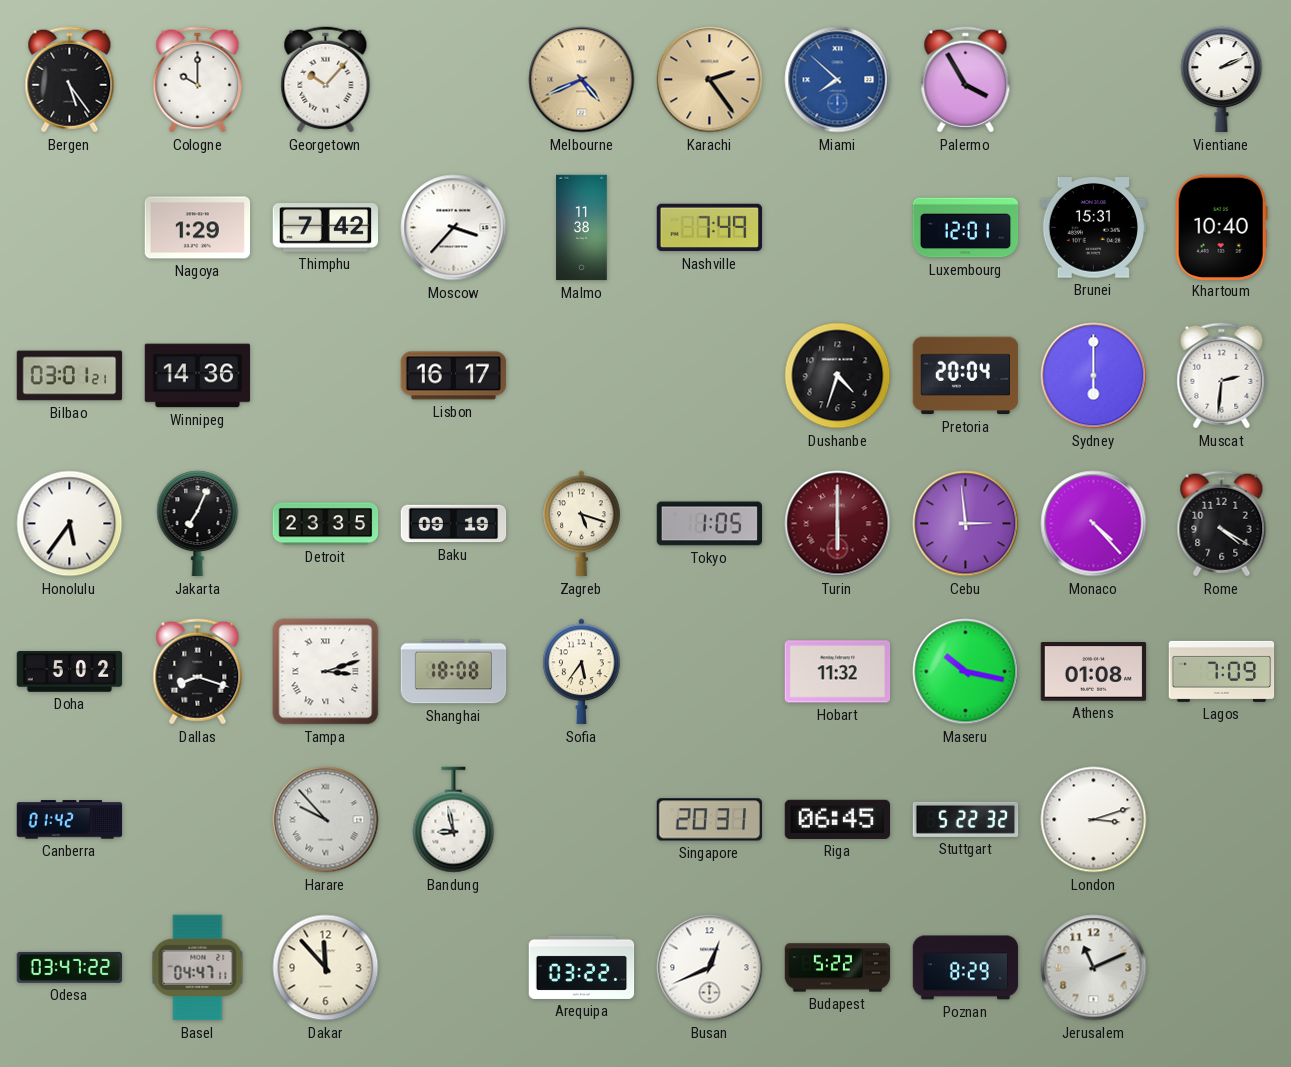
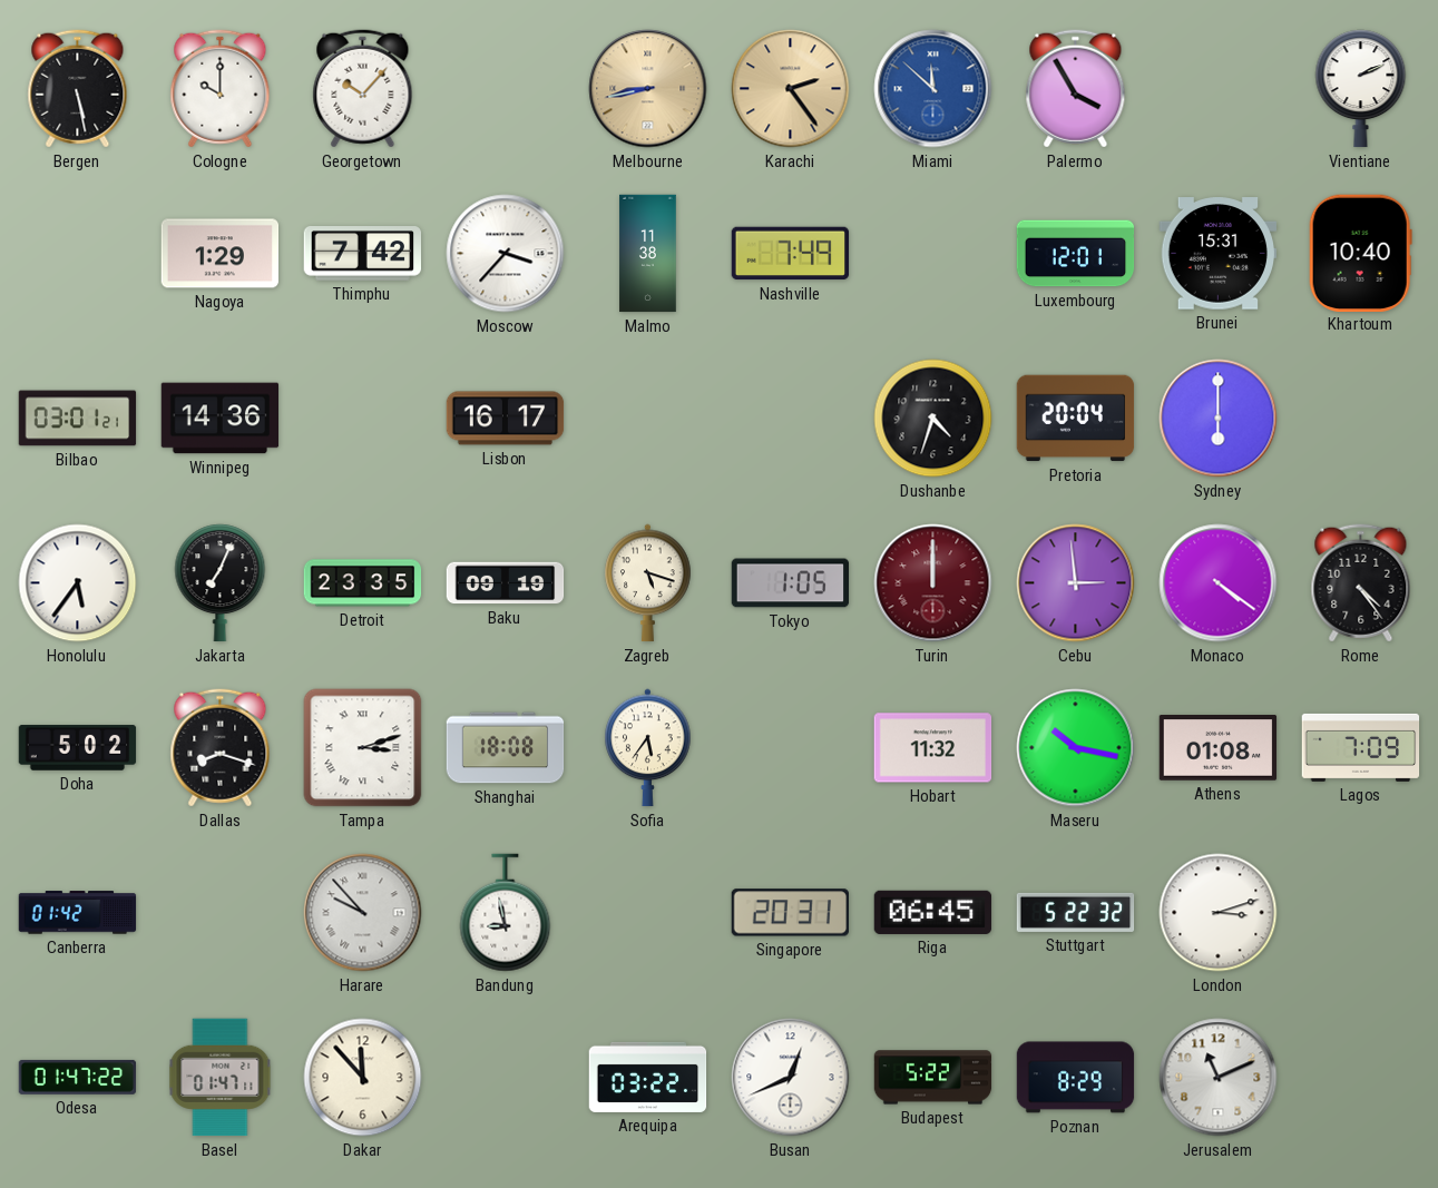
Bergen: 5:24 -> 5:28 (78, 89)
Melbourne: 4:41 -> 8:43 (648, 89)
Miami: 7:52 -> 11:52 (933, 89)
Muscat: 2:31 -> none (1222, 376)
Turin: 6:00 -> 12:00 (933, 583)
Monaco: 4:23 -> 4:21 (1219, 583)
Rome: 4:20 -> 4:24 (1361, 583)
Odesa: 03:47 -> 01:47 (78, 1077)
Basel: 04:47 -> 01:47 (221, 1078)
